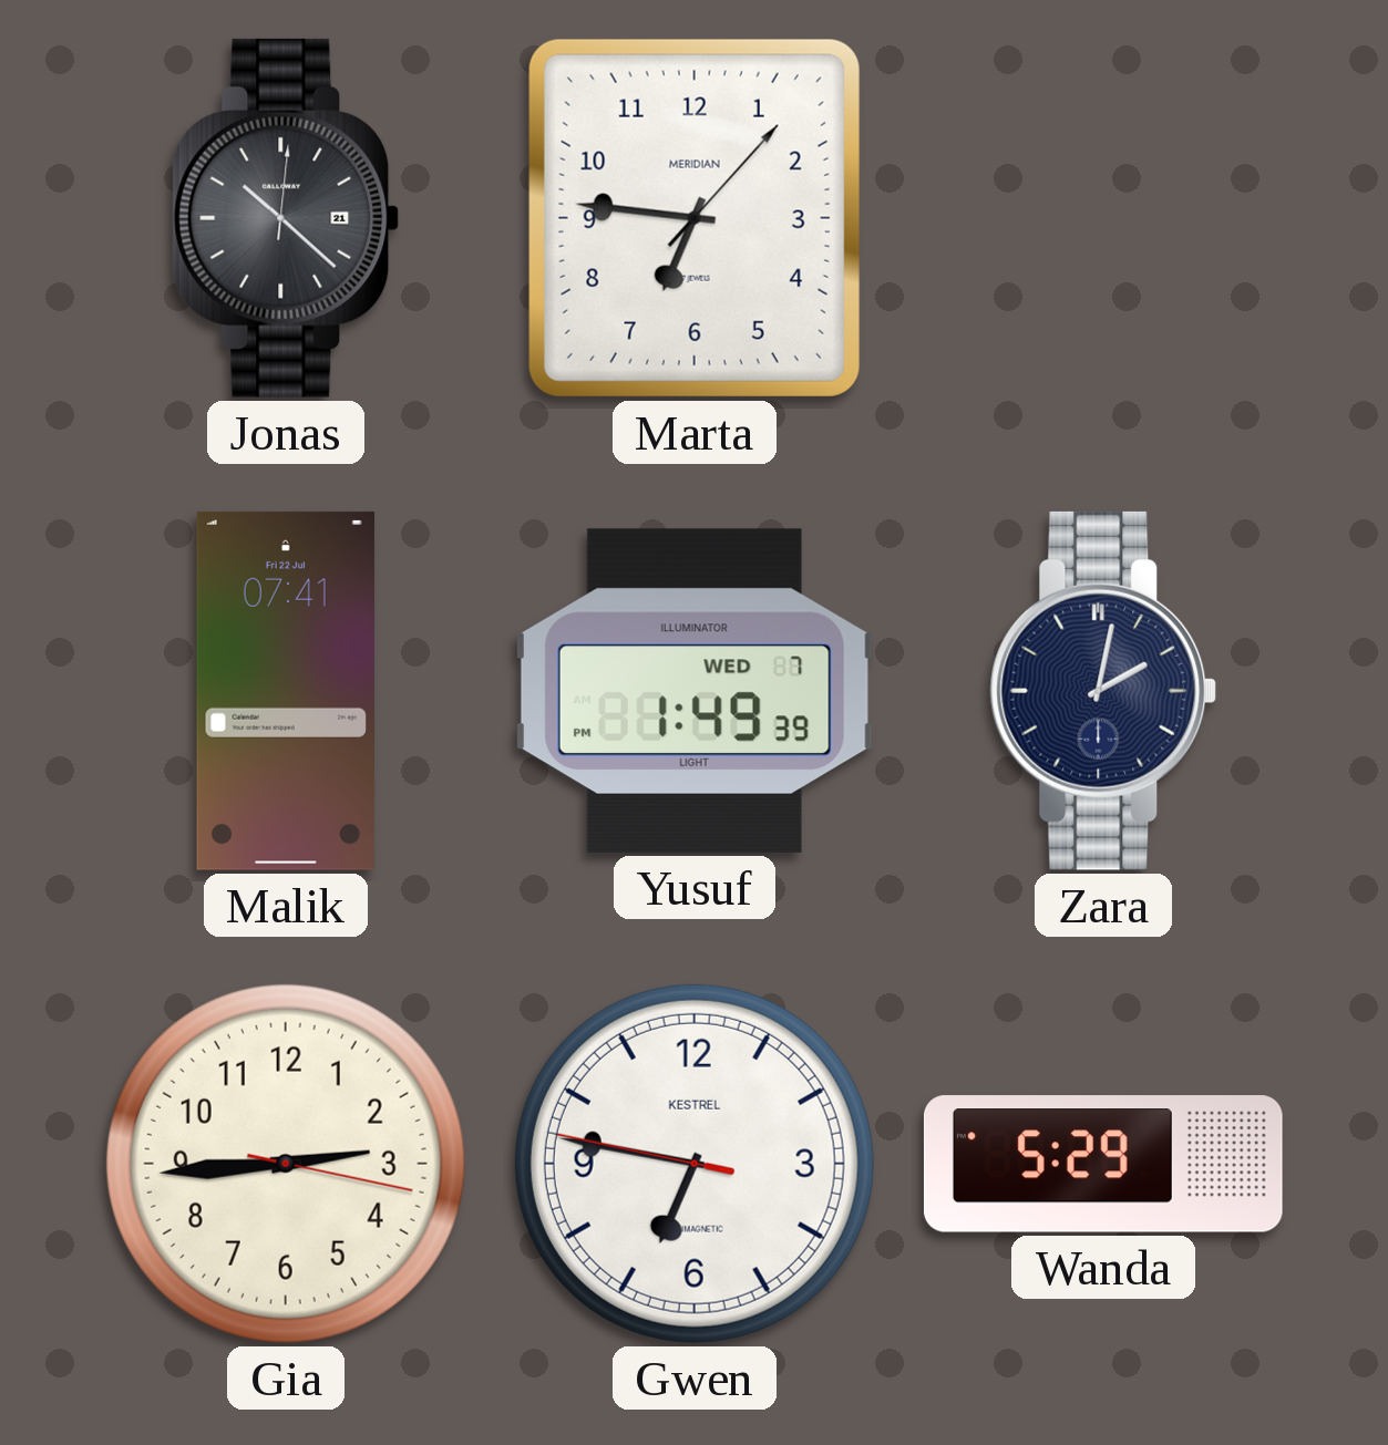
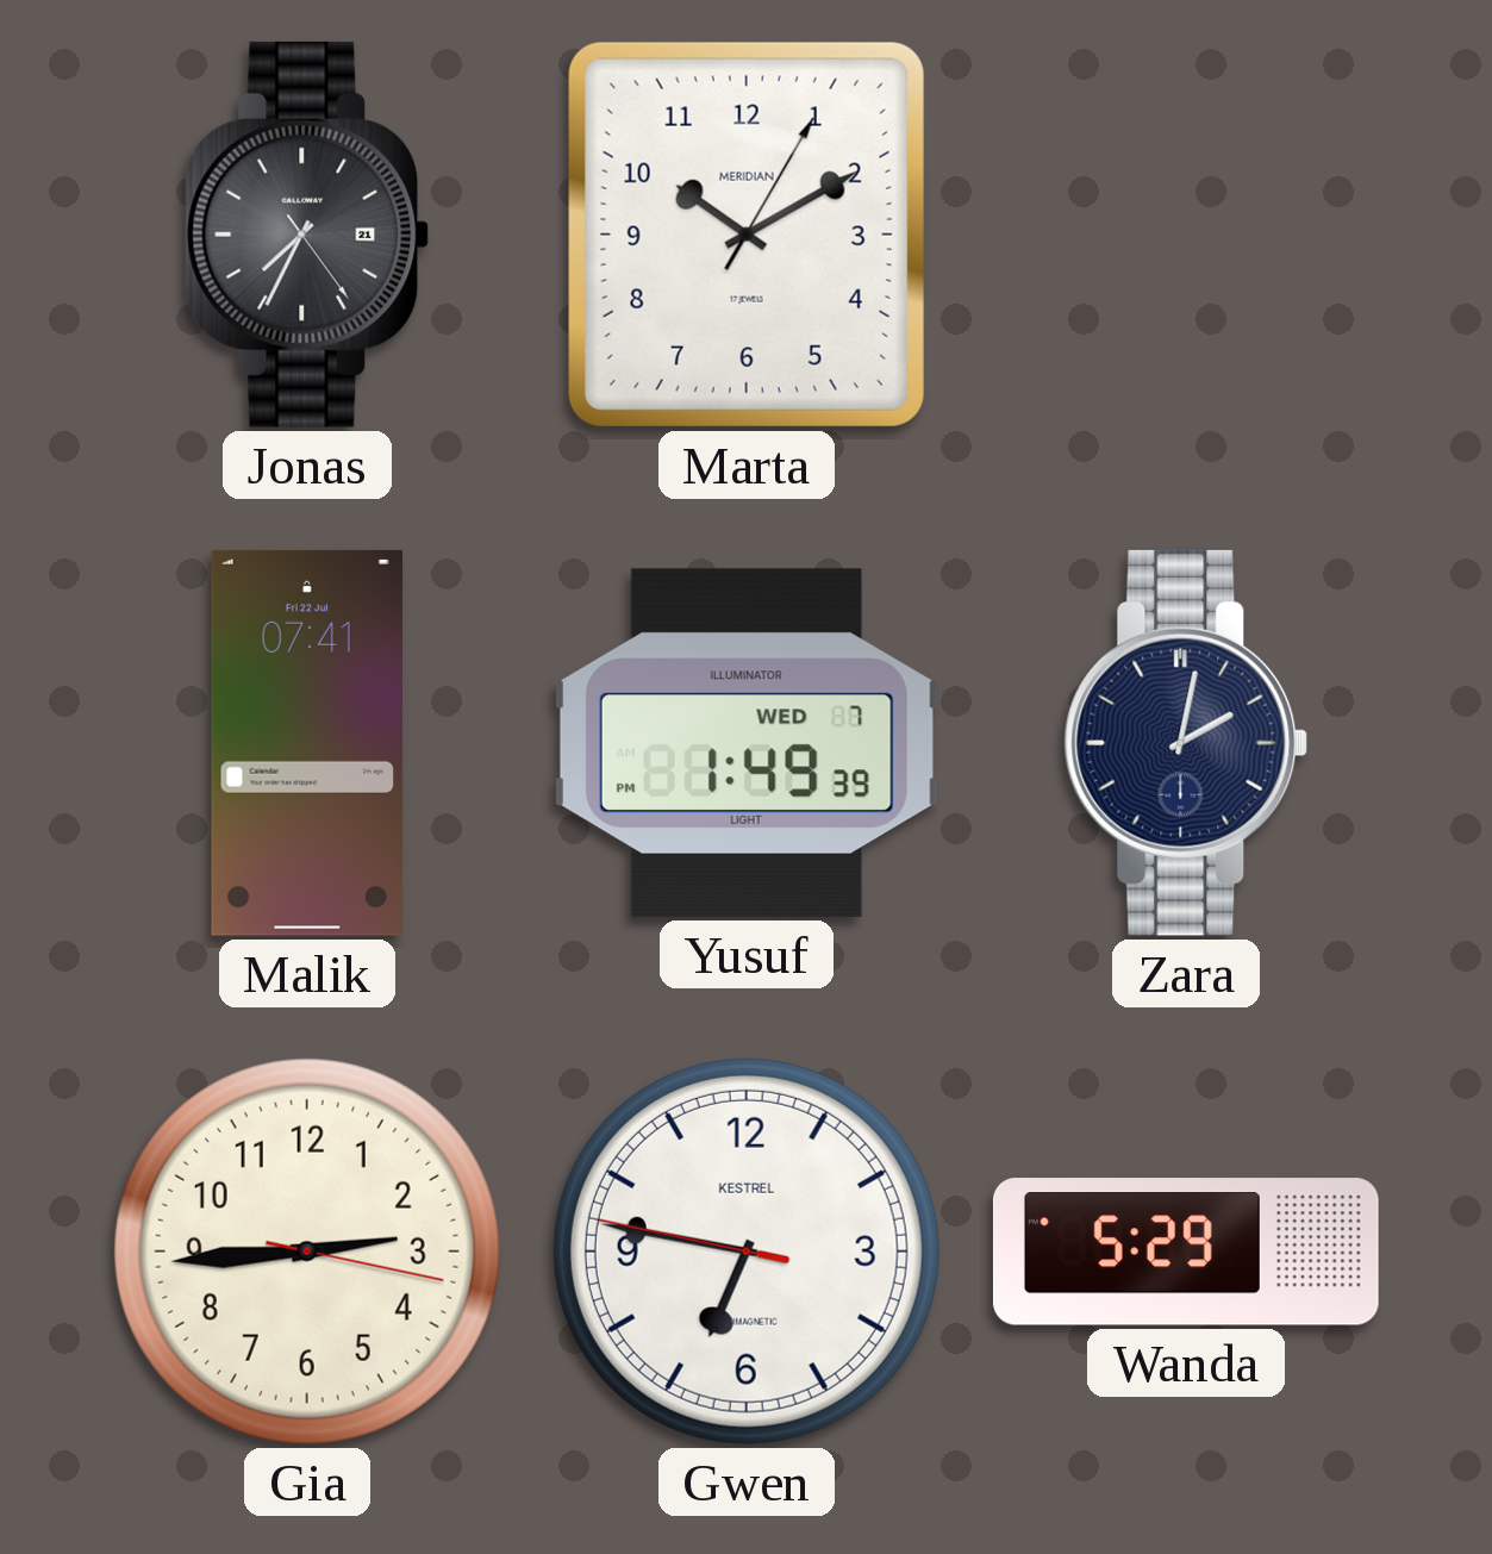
Jonas: 10:22 -> 7:34 (307, 235)
Marta: 6:46 -> 10:10 (747, 235)
